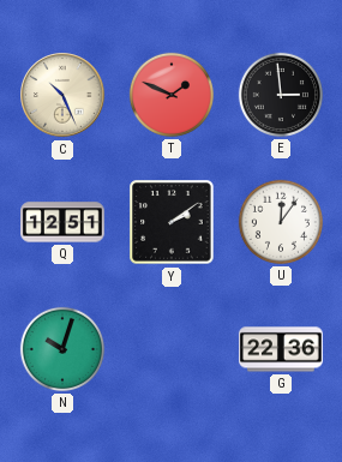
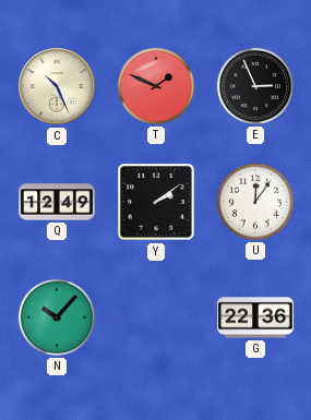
E: 2:59 -> 2:56 (255, 86)
Q: 12:51 -> 12:49 (57, 202)
N: 10:03 -> 10:07 (57, 317)
